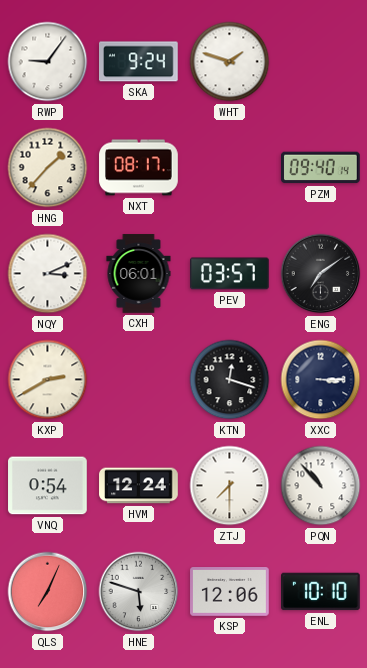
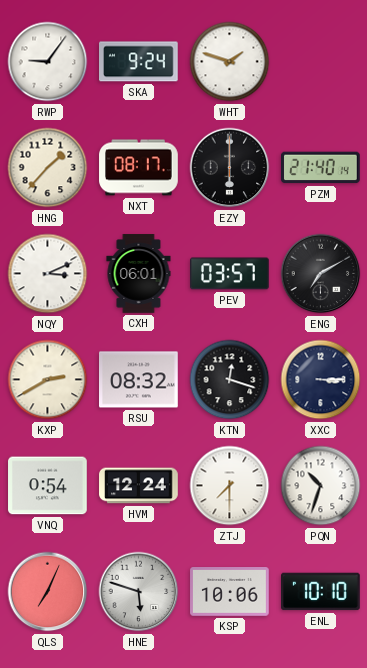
EZY: none -> 6:00 (230, 168)
PZM: 09:40 -> 21:40 (321, 168)
ENG: 7:09 -> 7:10 (321, 274)
RSU: none -> 08:32 (139, 380)
PQN: 10:53 -> 10:33 (321, 486)
KSP: 12:06 -> 10:06 (230, 592)
